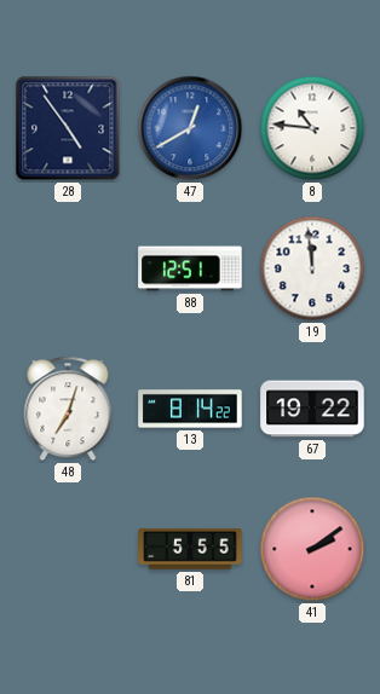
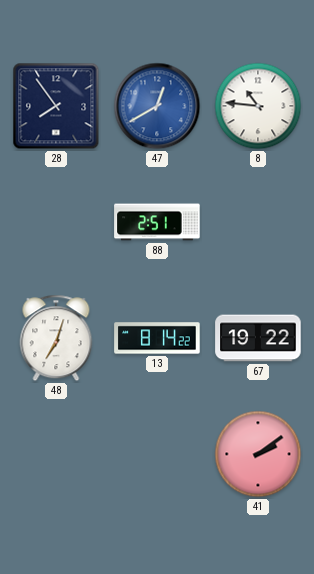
28: 4:54 -> 7:54 (56, 106)
88: 12:51 -> 2:51 (157, 222)
19: 11:59 -> none (312, 268)
81: 5:55 -> none (190, 550)
